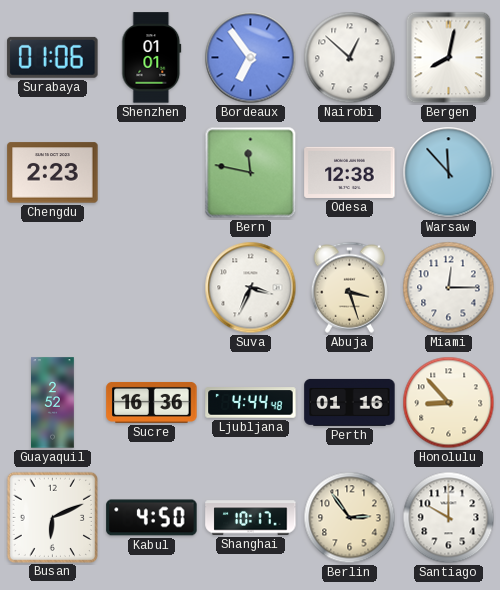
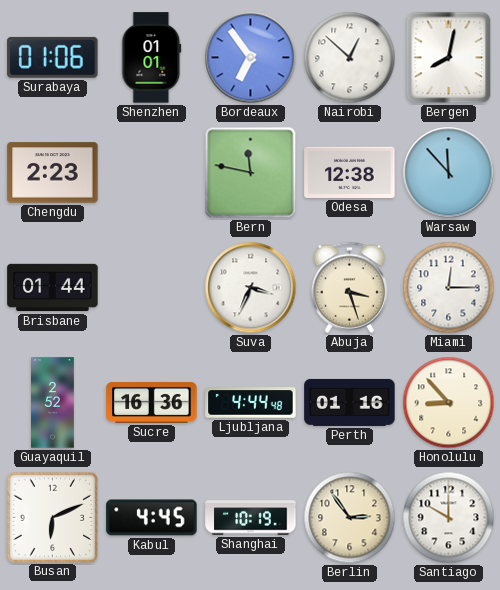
Brisbane: none -> 01:44 (53, 288)
Kabul: 4:50 -> 4:45 (152, 518)
Shanghai: 10:17 -> 10:19 (251, 518)
